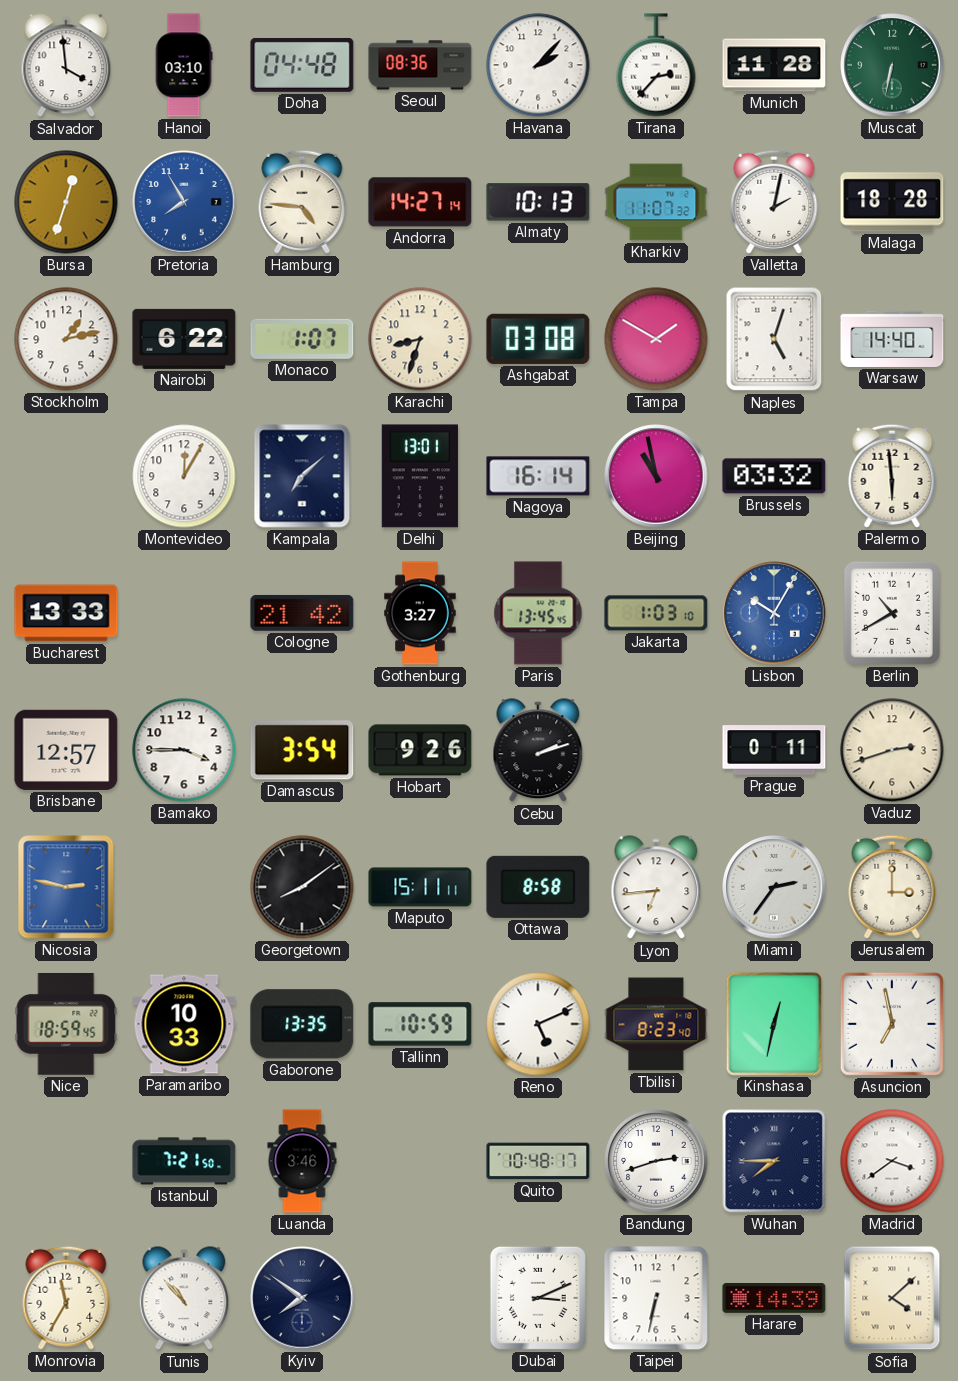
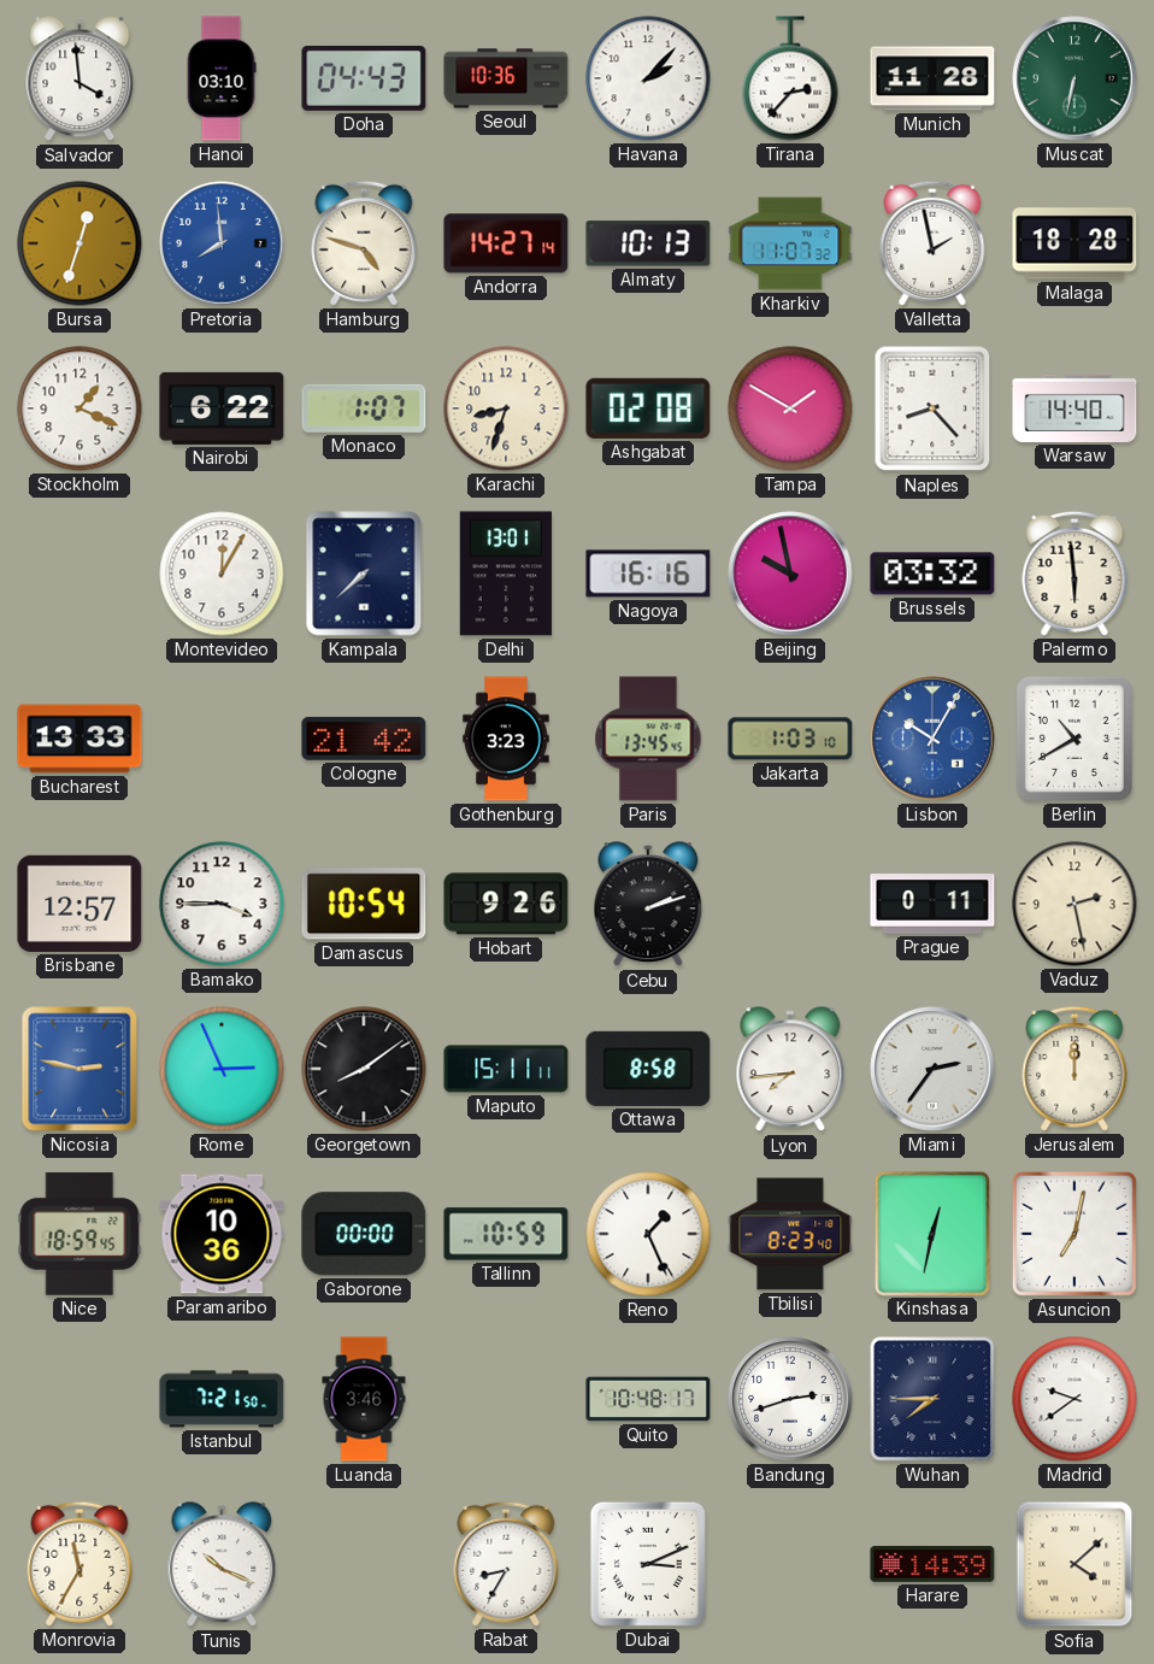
Doha: 04:48 -> 04:43 (364, 78)
Seoul: 08:36 -> 10:36 (506, 78)
Pretoria: 7:55 -> 7:59 (222, 243)
Hamburg: 4:46 -> 4:48 (364, 243)
Valletta: 2:02 -> 1:58 (932, 243)
Stockholm: 1:13 -> 1:19 (80, 408)
Ashgabat: 03:08 -> 02:08 (648, 408)
Naples: 5:03 -> 8:23 (932, 408)
Kampala: 7:08 -> 7:38 (364, 574)
Nagoya: 16:14 -> 16:16 (648, 574)
Beijing: 10:58 -> 9:58 (790, 574)
Gothenburg: 3:27 -> 3:23 (506, 739)
Damascus: 3:54 -> 10:54 (364, 904)
Vaduz: 2:42 -> 2:28 (1074, 904)
Rome: none -> 2:56 (222, 1069)
Lyon: 6:44 -> 7:44 (790, 1070)
Jerusalem: 3:00 -> 12:00 (1074, 1069)
Paramaribo: 10:33 -> 10:36 (222, 1234)
Gaborone: 13:35 -> 00:00 (364, 1234)
Reno: 5:11 -> 1:26 (648, 1234)
Asuncion: 6:58 -> 7:02 (1074, 1234)
Madrid: 3:39 -> 9:39 (1074, 1399)
Tunis: 10:53 -> 10:19 (222, 1565)
Kyiv: 7:51 -> none (302, 1298)
Rabat: none -> 8:35 (506, 1564)
Taipei: 6:32 -> none (656, 1298)
